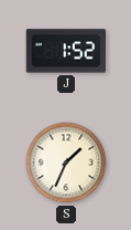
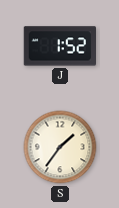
S: 1:34 -> 1:36 (60, 147)
